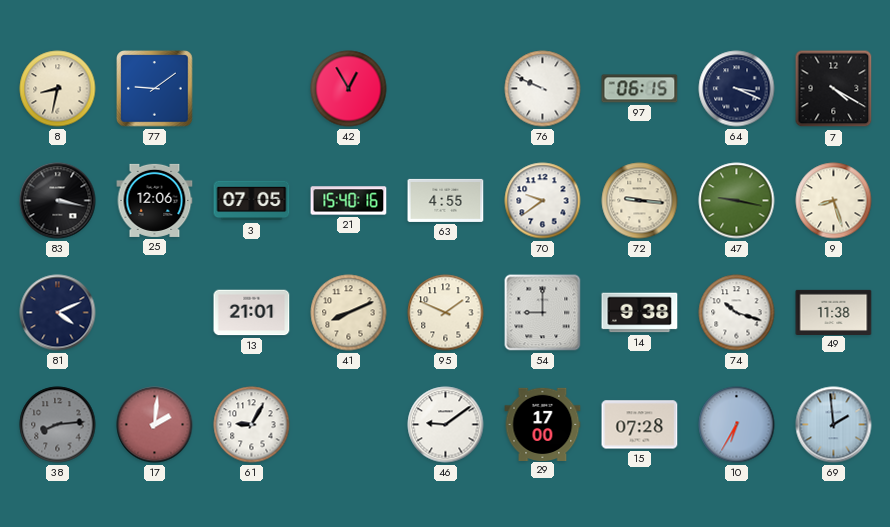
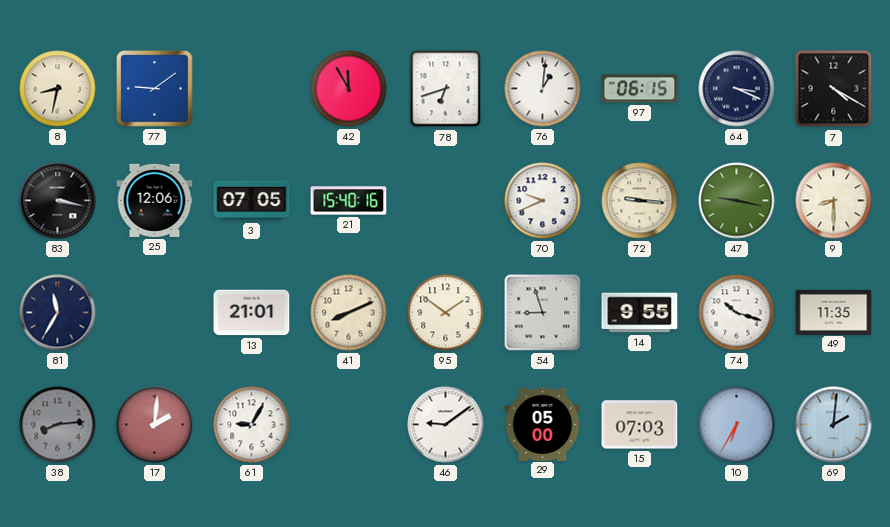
42: 12:55 -> 11:55 (349, 89)
78: none -> 6:42 (446, 89)
76: 9:49 -> 1:01 (543, 89)
63: 4:55 -> none (446, 200)
70: 9:39 -> 9:41 (543, 201)
9: 8:27 -> 8:30 (834, 201)
81: 4:11 -> 11:35 (58, 313)
95: 1:49 -> 1:51 (446, 313)
54: 9:00 -> 8:57 (543, 313)
14: 9:38 -> 9:55 (640, 313)
49: 11:38 -> 11:35 (834, 312)
29: 17:00 -> 05:00 (543, 424)
15: 07:28 -> 07:03 (640, 425)
69: 1:59 -> 2:01 (834, 425)
